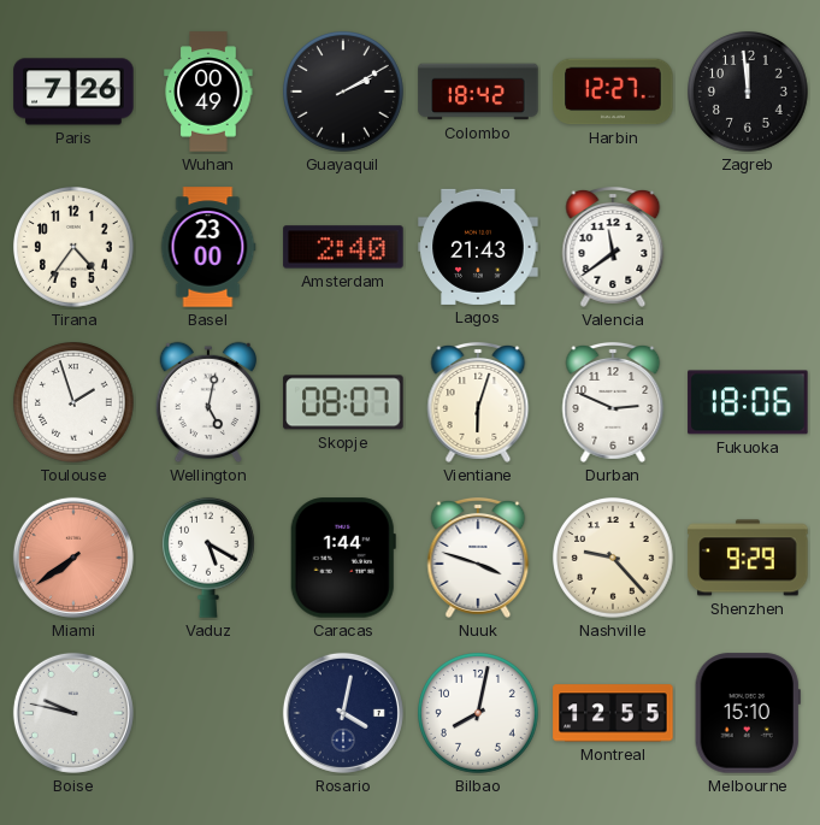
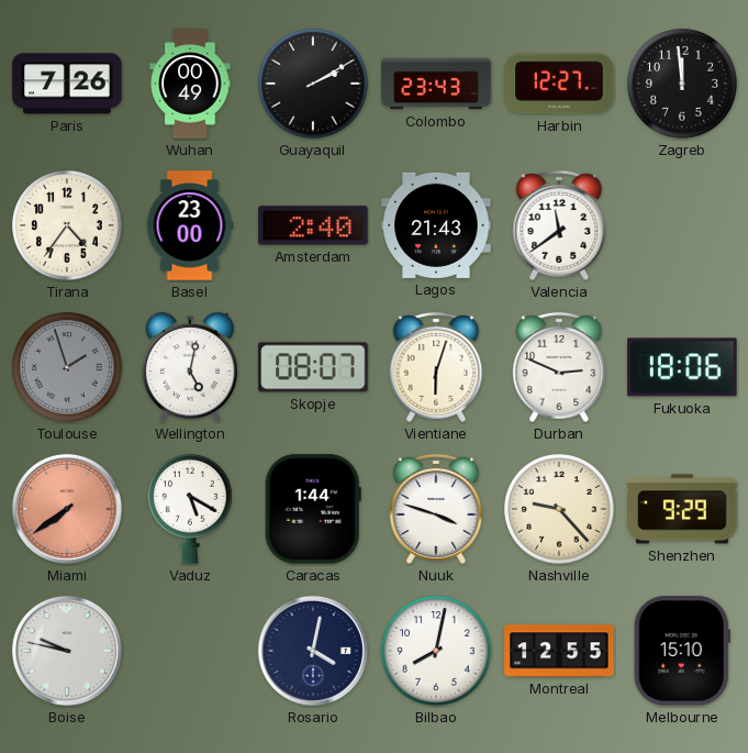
Colombo: 18:42 -> 23:43 (436, 84)
Toulouse dial: white -> grey (68, 368)
